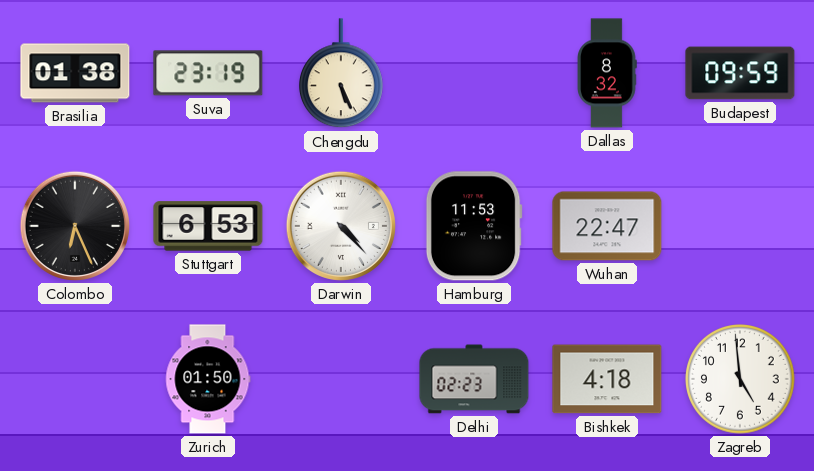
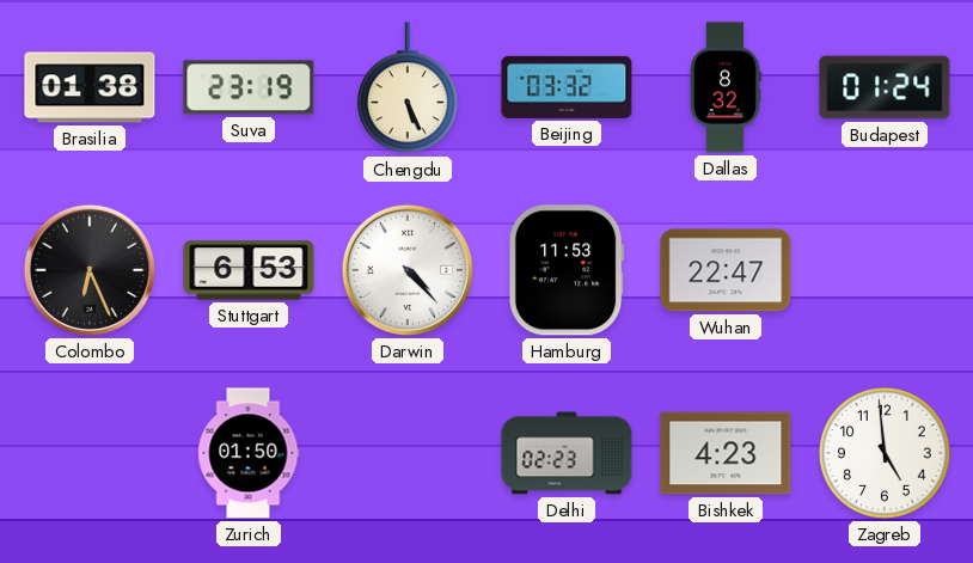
Beijing: none -> 03:32 (567, 87)
Budapest: 09:59 -> 01:24 (885, 87)
Bishkek: 4:18 -> 4:23 (726, 453)
